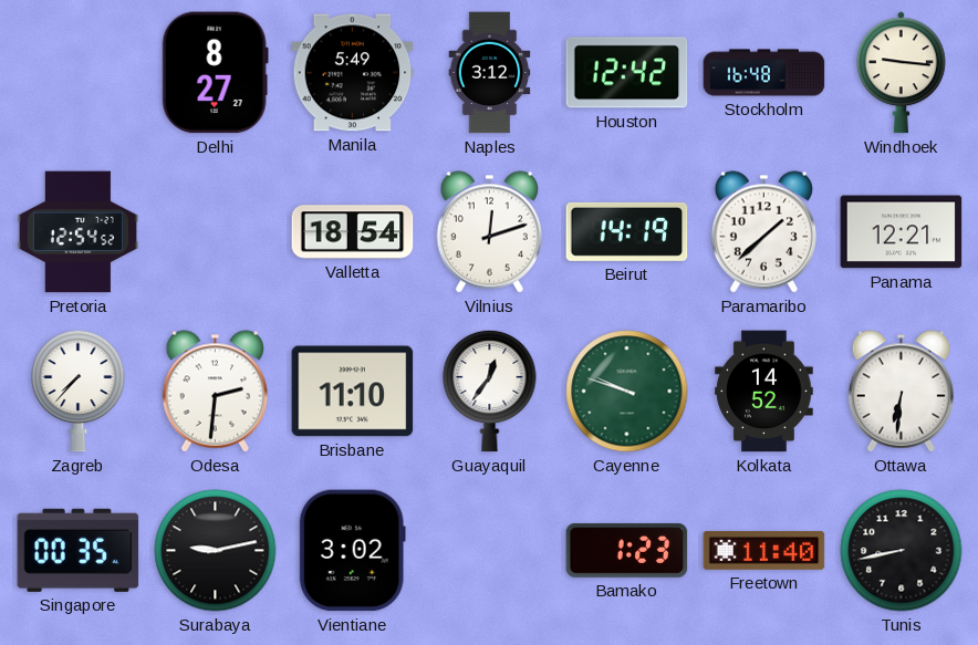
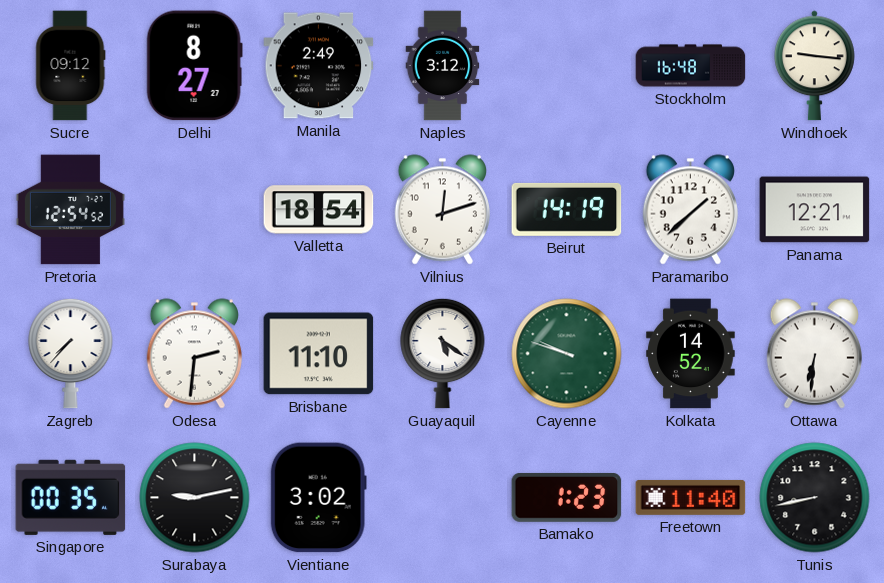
Sucre: none -> 09:12 (71, 66)
Manila: 5:49 -> 2:49 (319, 66)
Houston: 12:42 -> none (627, 73)
Guayaquil: 12:36 -> 5:21 (443, 353)
